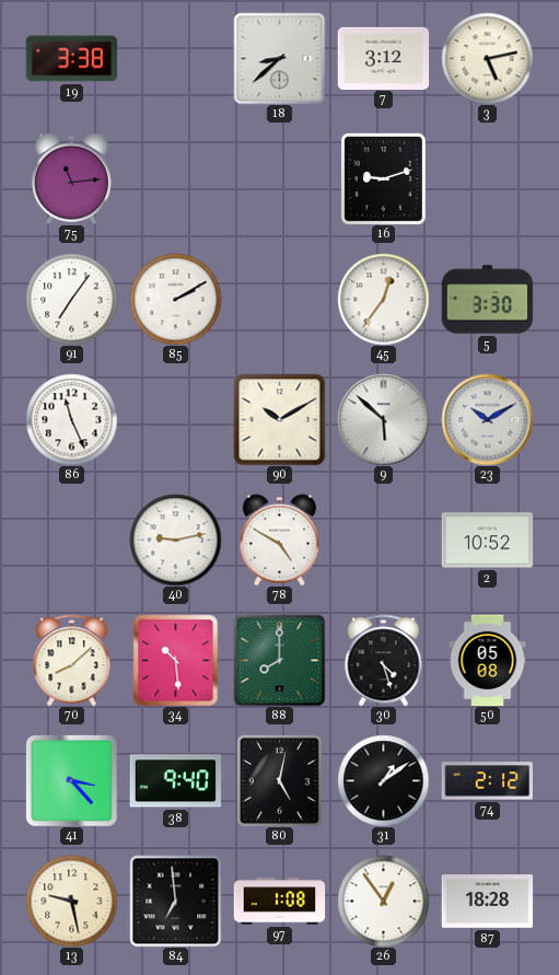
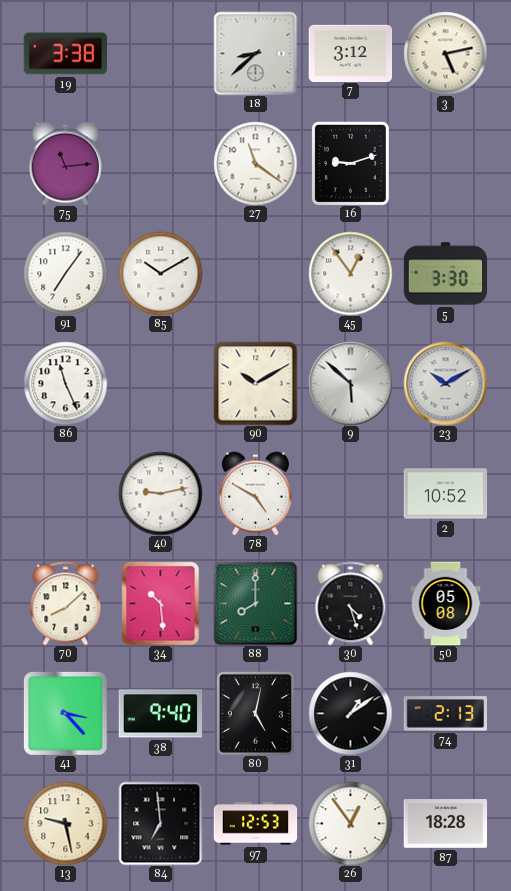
27: none -> 11:21 (255, 163)
85: 2:10 -> 10:10 (160, 273)
45: 12:36 -> 12:54 (350, 273)
74: 2:12 -> 2:13 (445, 714)
97: 1:08 -> 12:53 (255, 824)
